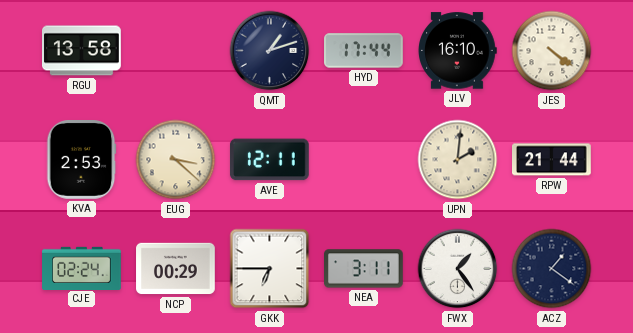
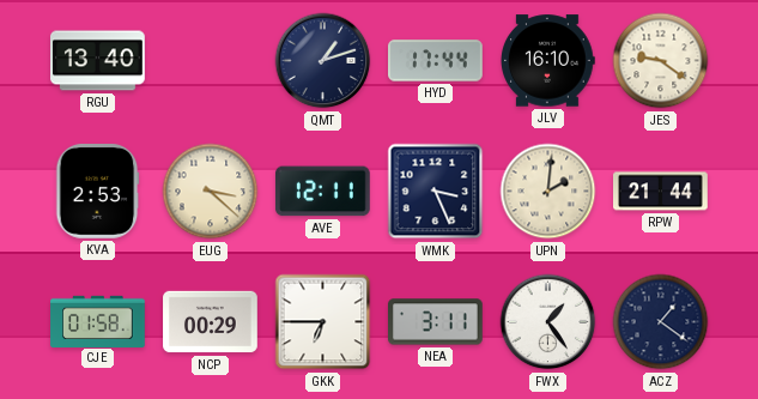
RGU: 13:58 -> 13:40 (98, 61)
JES: 4:21 -> 9:21 (661, 61)
WMK: none -> 3:26 (436, 192)
CJE: 02:24 -> 01:58 (98, 321)
